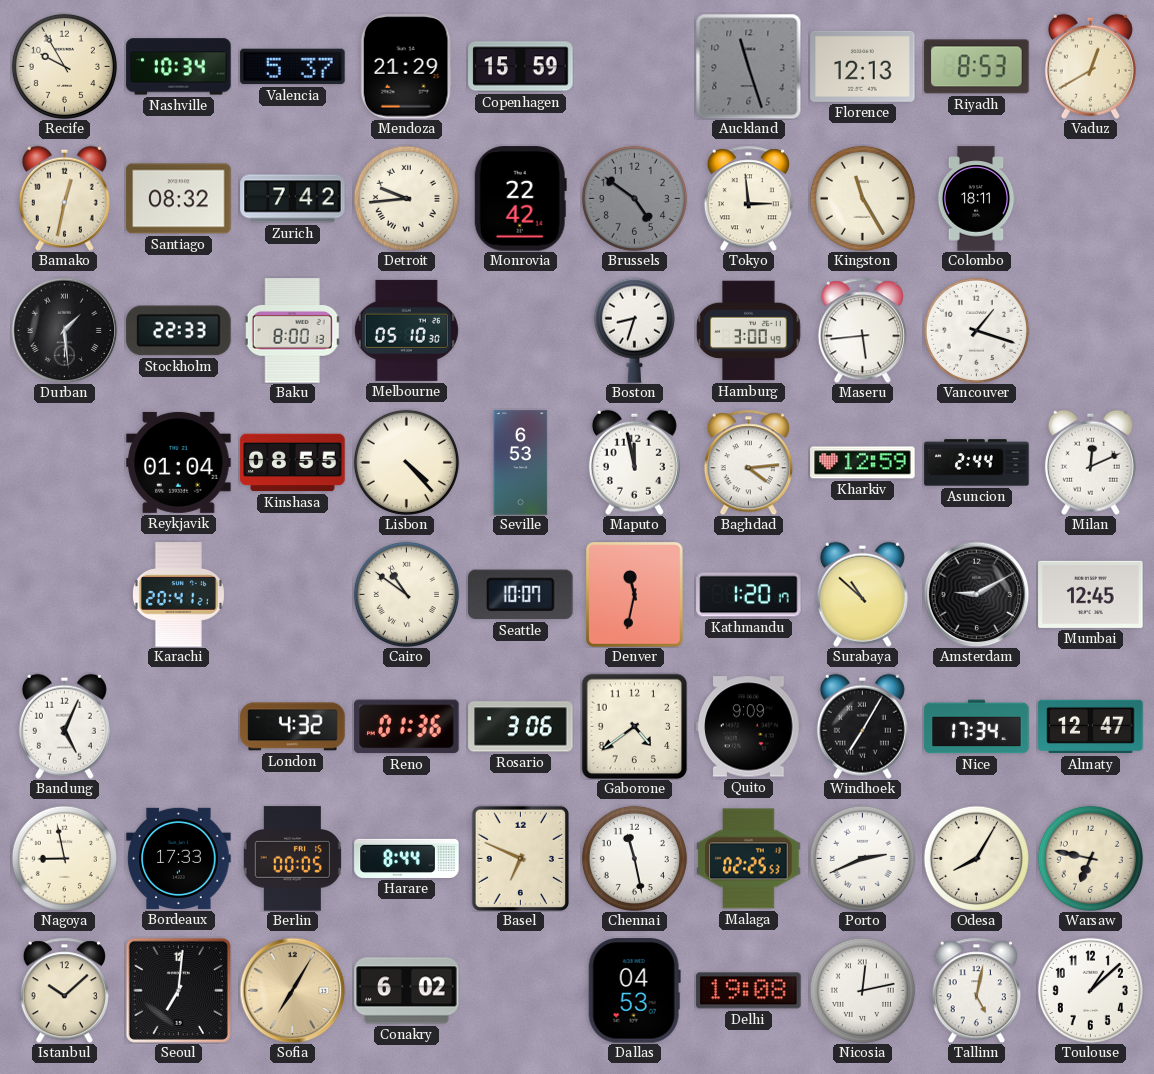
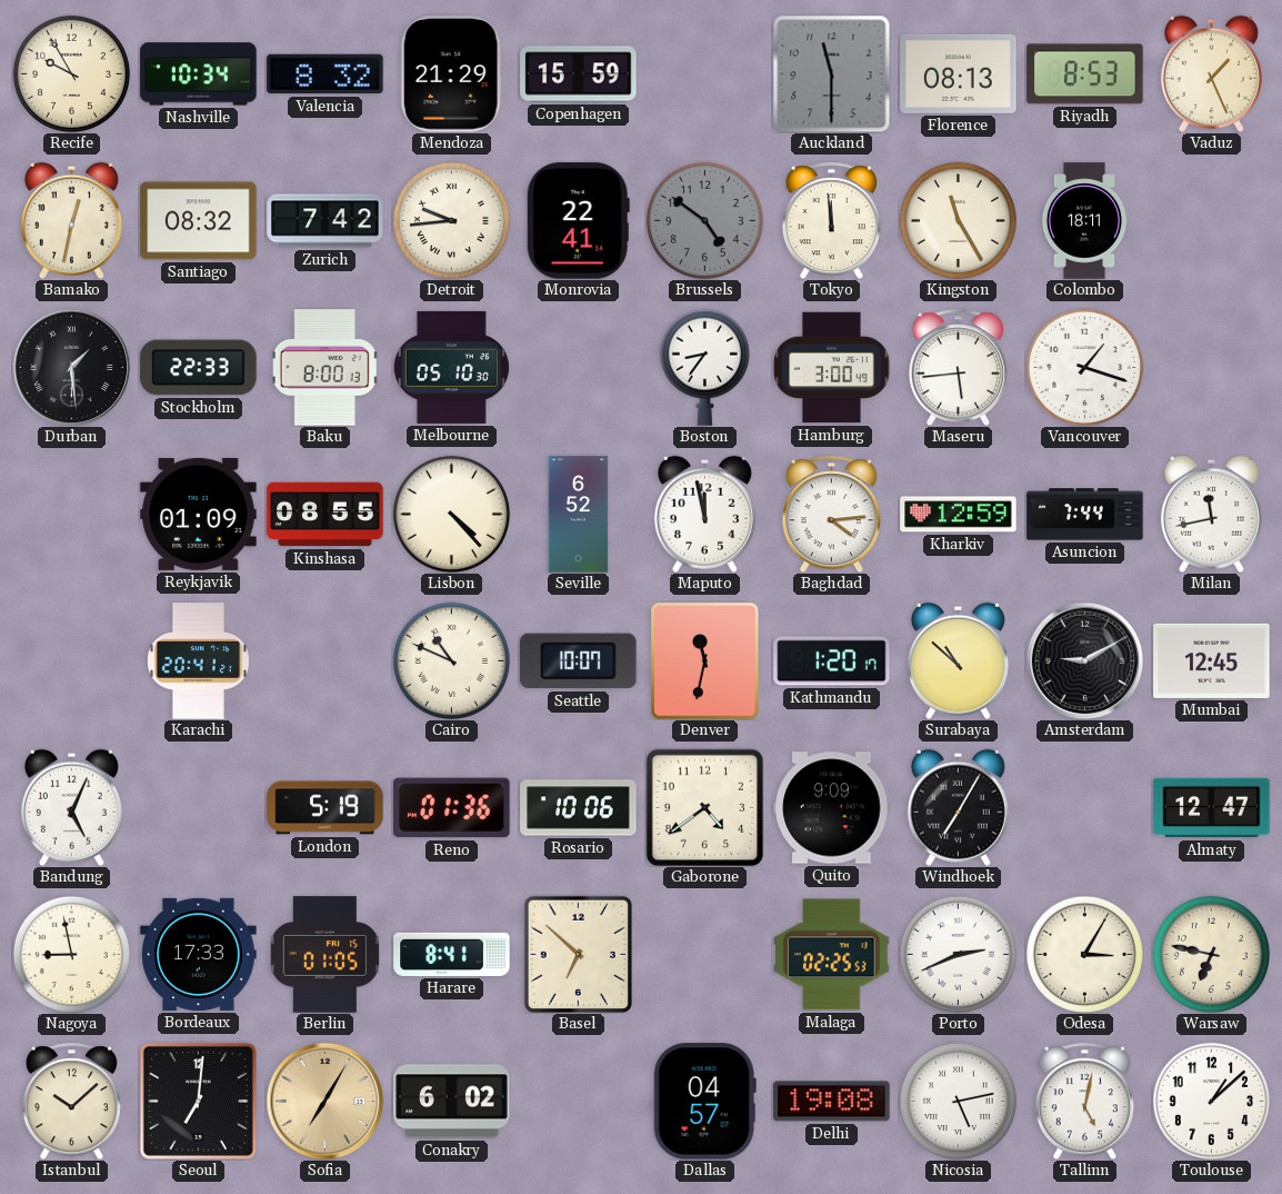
Valencia: 5:37 -> 8:32 (325, 74)
Auckland: 11:27 -> 11:30 (831, 73)
Florence: 12:13 -> 08:13 (959, 73)
Vaduz: 12:40 -> 1:26 (1211, 73)
Monrovia: 22:42 -> 22:41 (578, 221)
Tokyo: 2:59 -> 11:59 (831, 220)
Boston: 8:33 -> 8:36 (704, 367)
Reykjavik: 01:04 -> 01:09 (199, 514)
Seville: 6:53 -> 6:52 (579, 515)
Asuncion: 2:44 -> 7:44 (1085, 515)
Milan: 12:11 -> 11:43 (1211, 514)
Cairo: 10:51 -> 10:49 (451, 660)
London: 4:32 -> 5:19 (325, 808)
Rosario: 3:06 -> 10:06 (579, 808)
Nice: 17:34 -> none (977, 727)
Berlin: 00:05 -> 01:05 (324, 955)
Harare: 8:44 -> 8:41 (452, 954)
Basel: 6:49 -> 6:52 (578, 954)
Chennai: 11:28 -> none (634, 858)
Odesa: 8:05 -> 3:05 (1084, 954)
Dallas: 04:53 -> 04:57 (704, 1102)
Nicosia: 12:13 -> 5:13 (958, 1101)
